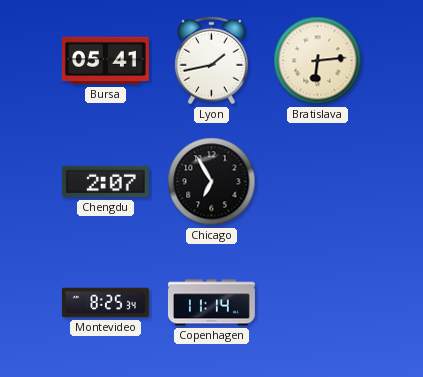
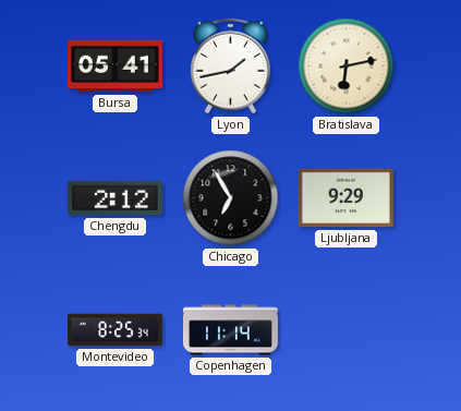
Bratislava: 6:14 -> 6:13 (347, 67)
Chengdu: 2:07 -> 2:12 (114, 198)
Ljubljana: none -> 9:29 (345, 198)
